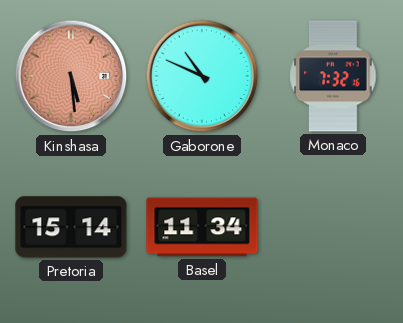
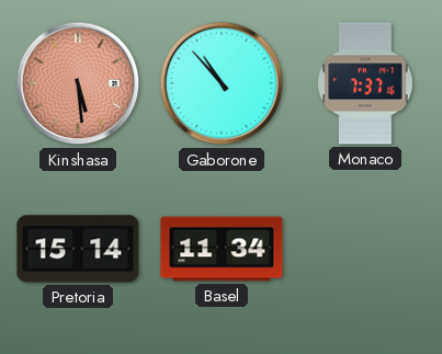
Gaborone: 10:49 -> 10:53 (222, 83)
Monaco: 7:32 -> 7:37 (365, 83)
